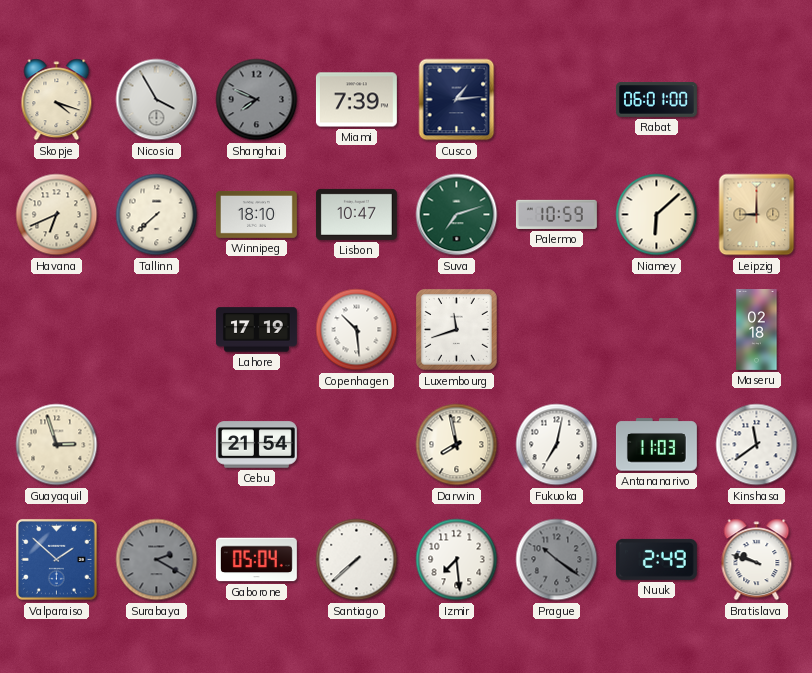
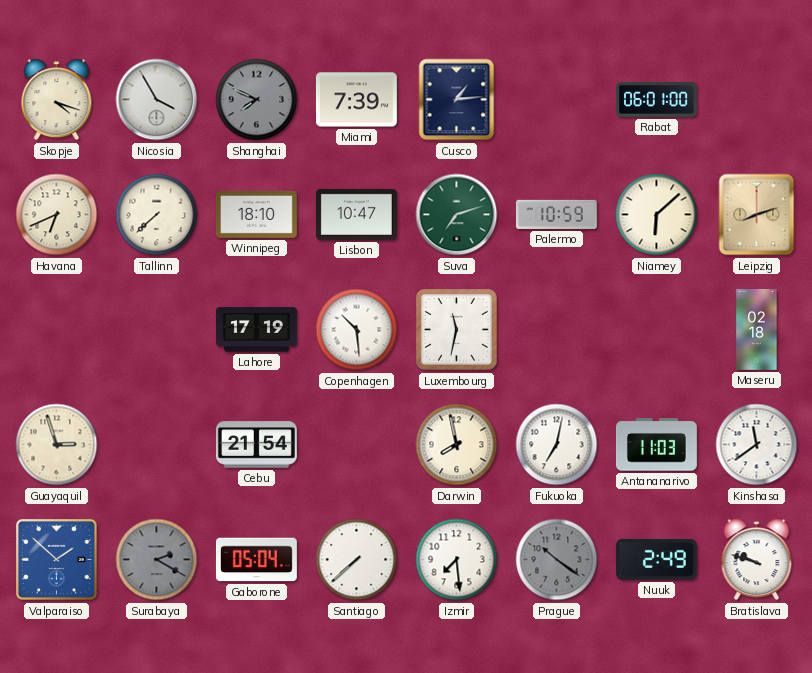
Leipzig: 9:00 -> 8:12 (757, 215)
Luxembourg: 11:42 -> 11:32 (457, 330)
